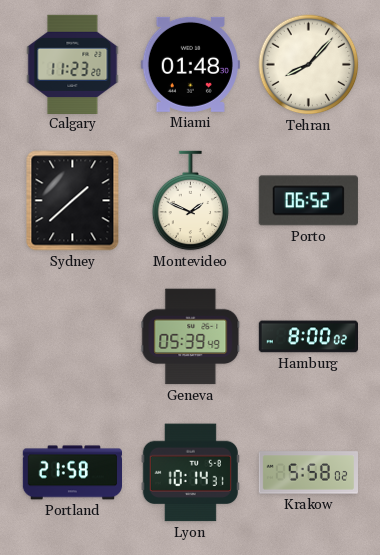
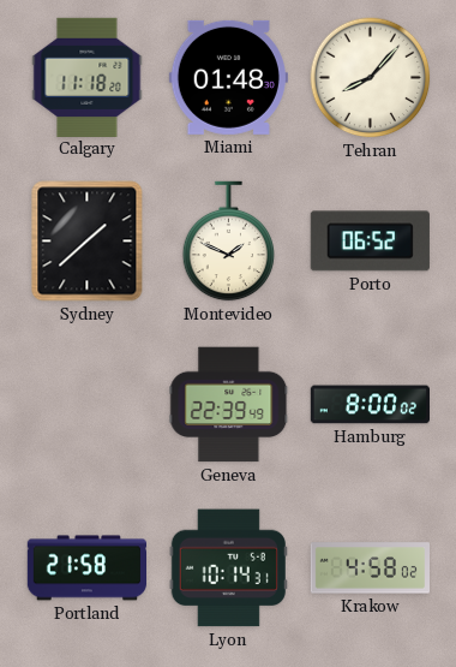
Calgary: 11:23 -> 11:18 (88, 77)
Geneva: 05:39 -> 22:39 (229, 405)
Krakow: 5:58 -> 4:58 (370, 568)
